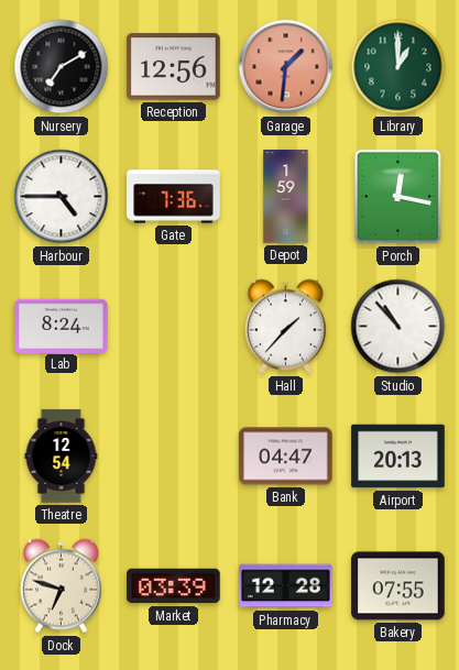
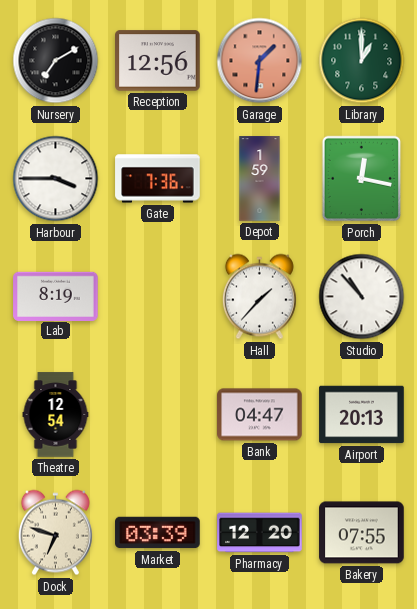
Harbour: 4:45 -> 3:45 (56, 179)
Lab: 8:24 -> 8:19 (56, 296)
Pharmacy: 12:28 -> 12:20 (260, 533)
